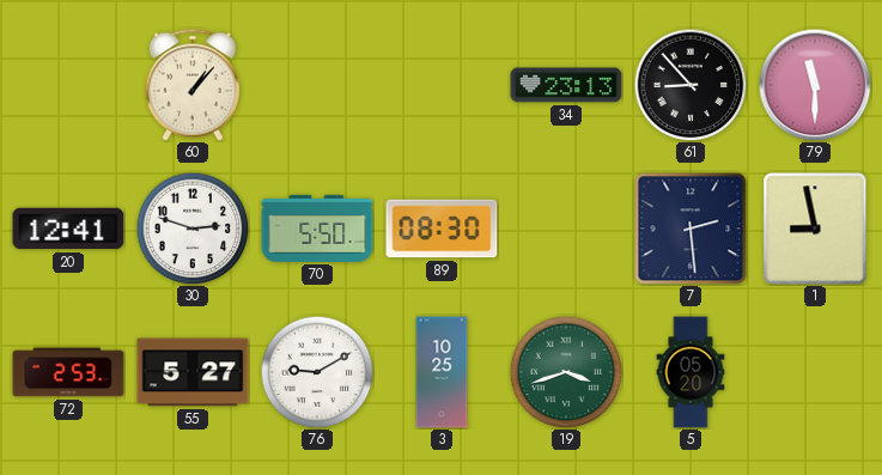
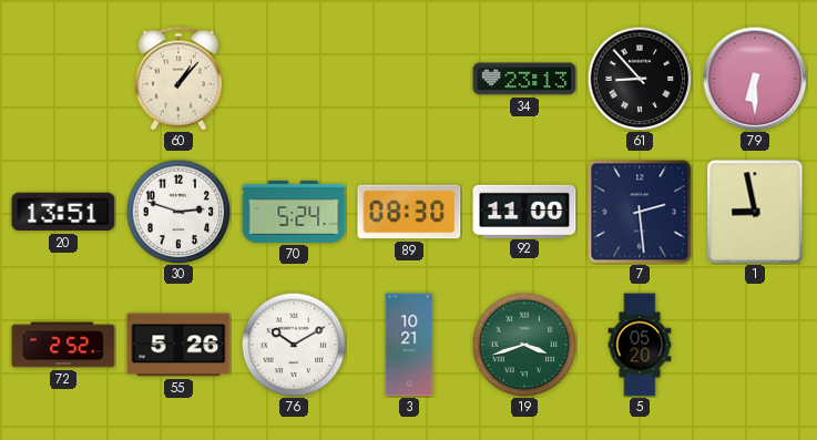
79: 11:30 -> 6:30 (755, 79)
20: 12:41 -> 13:51 (63, 212)
70: 5:50 -> 5:24 (294, 212)
92: none -> 11:00 (524, 211)
72: 2:53 -> 2:52 (63, 345)
55: 5:27 -> 5:26 (178, 345)
76: 9:10 -> 10:10 (294, 345)
3: 10:25 -> 10:21 (409, 345)
